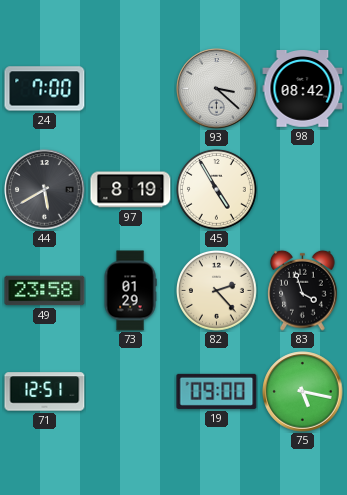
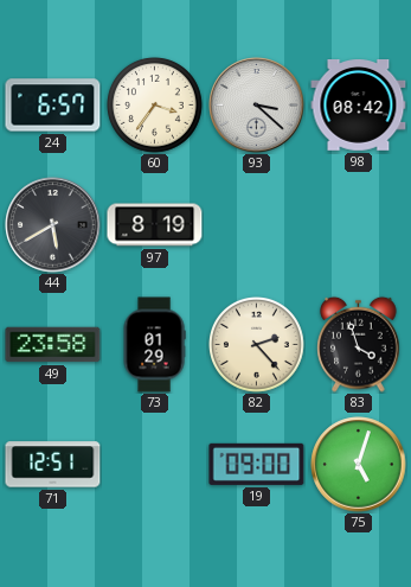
24: 7:00 -> 6:57 (53, 106)
60: none -> 3:36 (155, 106)
45: 4:55 -> none (217, 190)
75: 5:17 -> 5:03 (359, 465)
